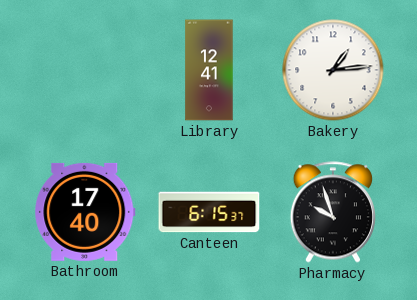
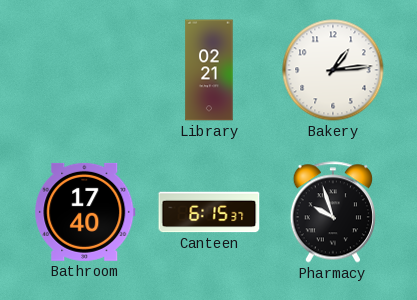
Library: 12:41 -> 02:21 (209, 70)
